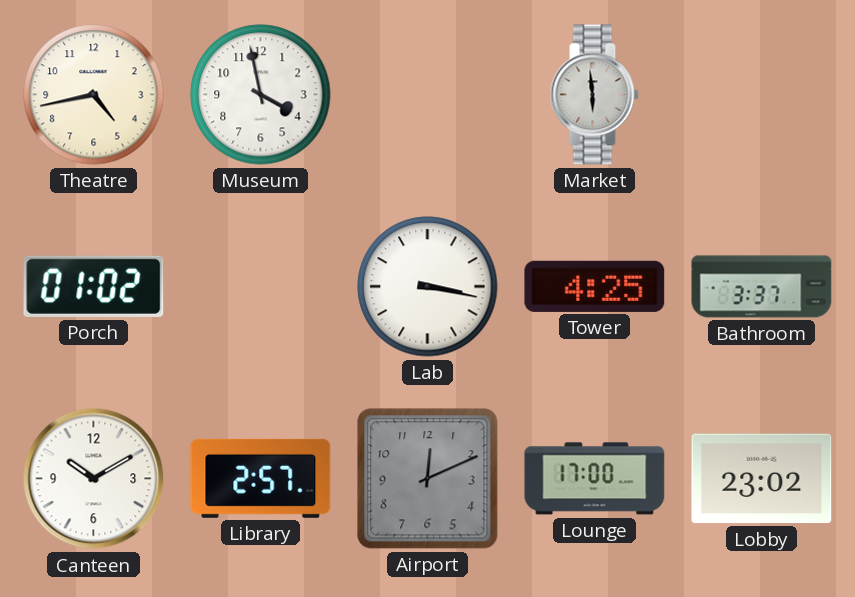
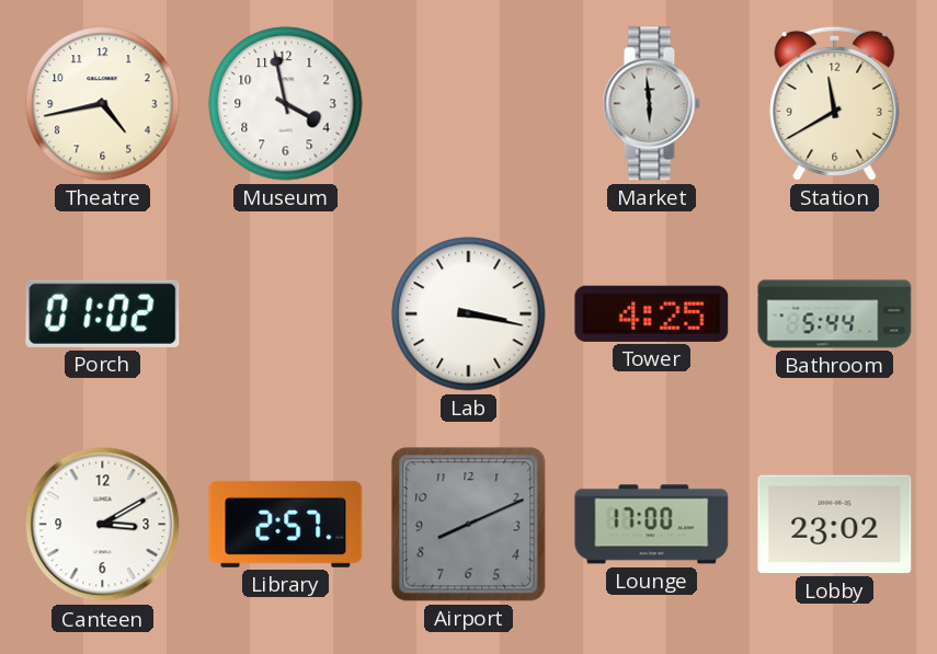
Station: none -> 11:40 (835, 103)
Bathroom: 3:37 -> 5:44 (835, 314)
Canteen: 10:10 -> 3:10 (103, 525)
Airport: 12:11 -> 8:11 (469, 525)
